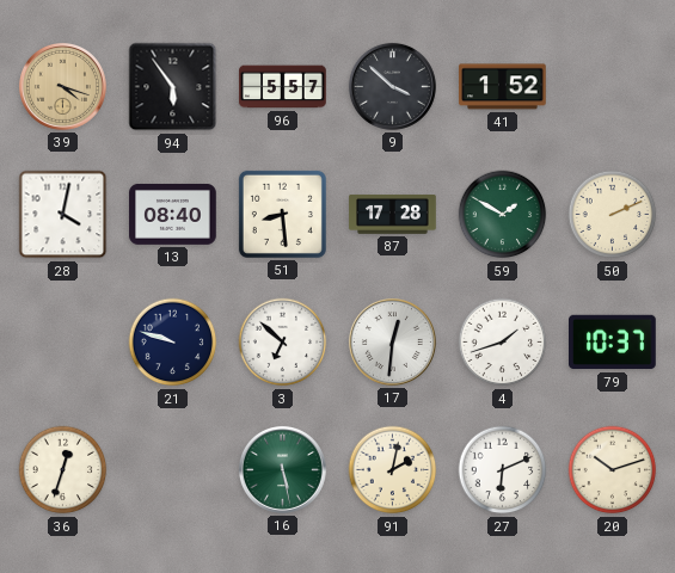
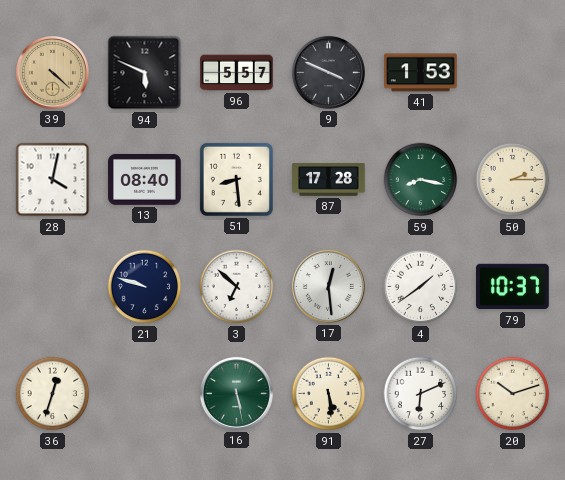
39: 4:18 -> 4:22 (52, 72)
94: 5:54 -> 5:49 (145, 73)
9: 3:52 -> 3:49 (328, 72)
41: 1:52 -> 1:53 (421, 73)
59: 1:50 -> 8:17 (421, 180)
50: 2:11 -> 2:15 (513, 180)
17: 12:31 -> 12:29 (328, 286)
4: 1:42 -> 1:39 (421, 287)
91: 2:02 -> 5:29 (329, 394)
